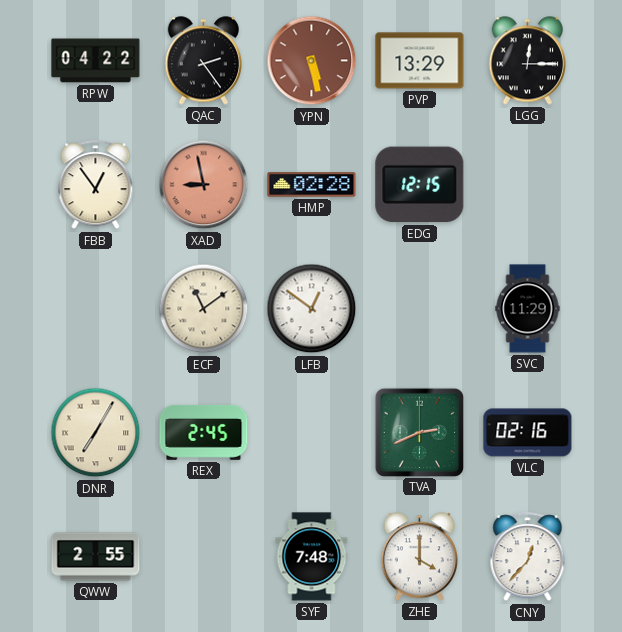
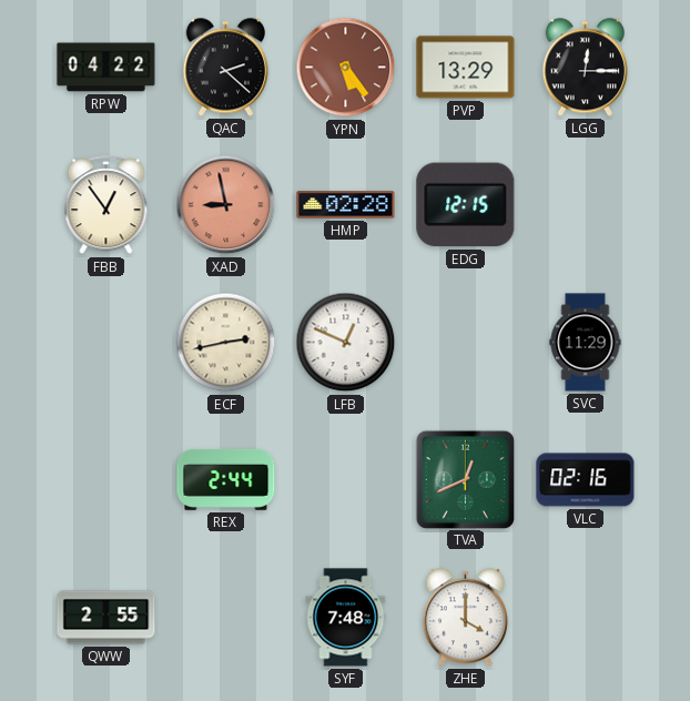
QAC: 2:24 -> 2:22 (225, 68)
YPN: 5:28 -> 5:24 (346, 68)
ECF: 11:09 -> 2:43 (226, 343)
LFB: 12:51 -> 12:49 (346, 343)
DNR: 7:05 -> none (96, 433)
REX: 2:45 -> 2:44 (226, 479)
TVA: 2:41 -> 12:41 (465, 479)
CNY: 12:37 -> none (528, 557)
